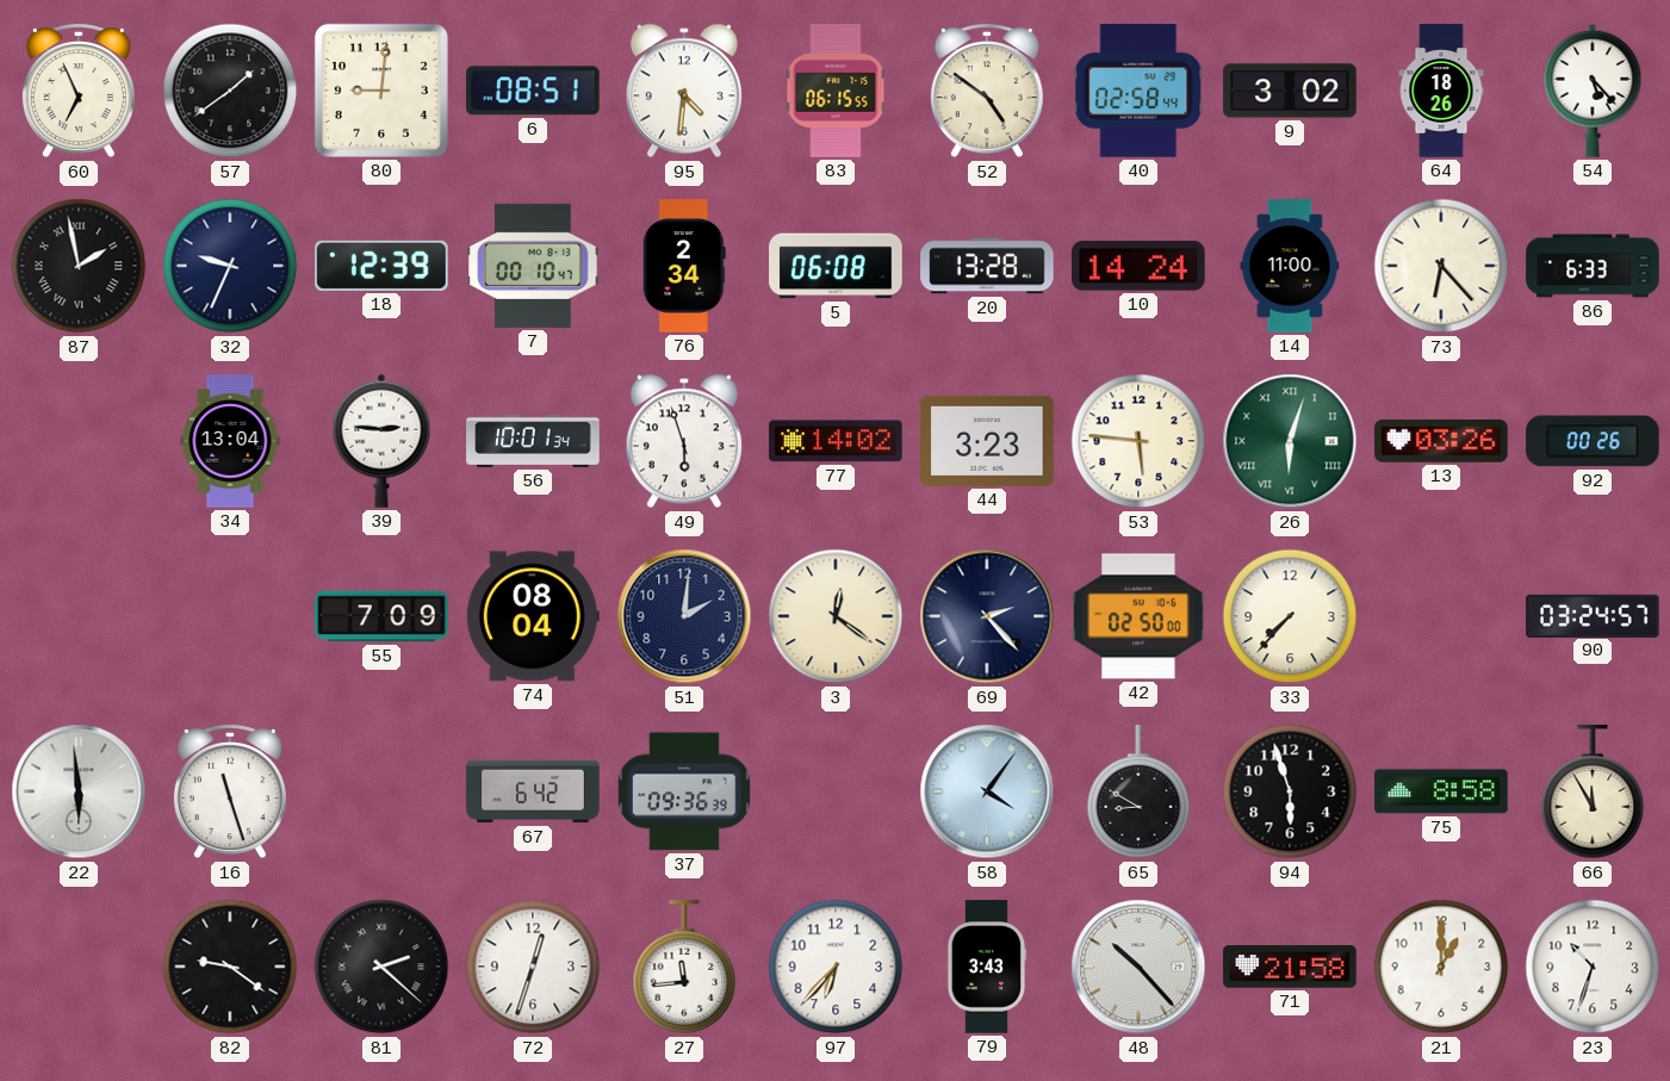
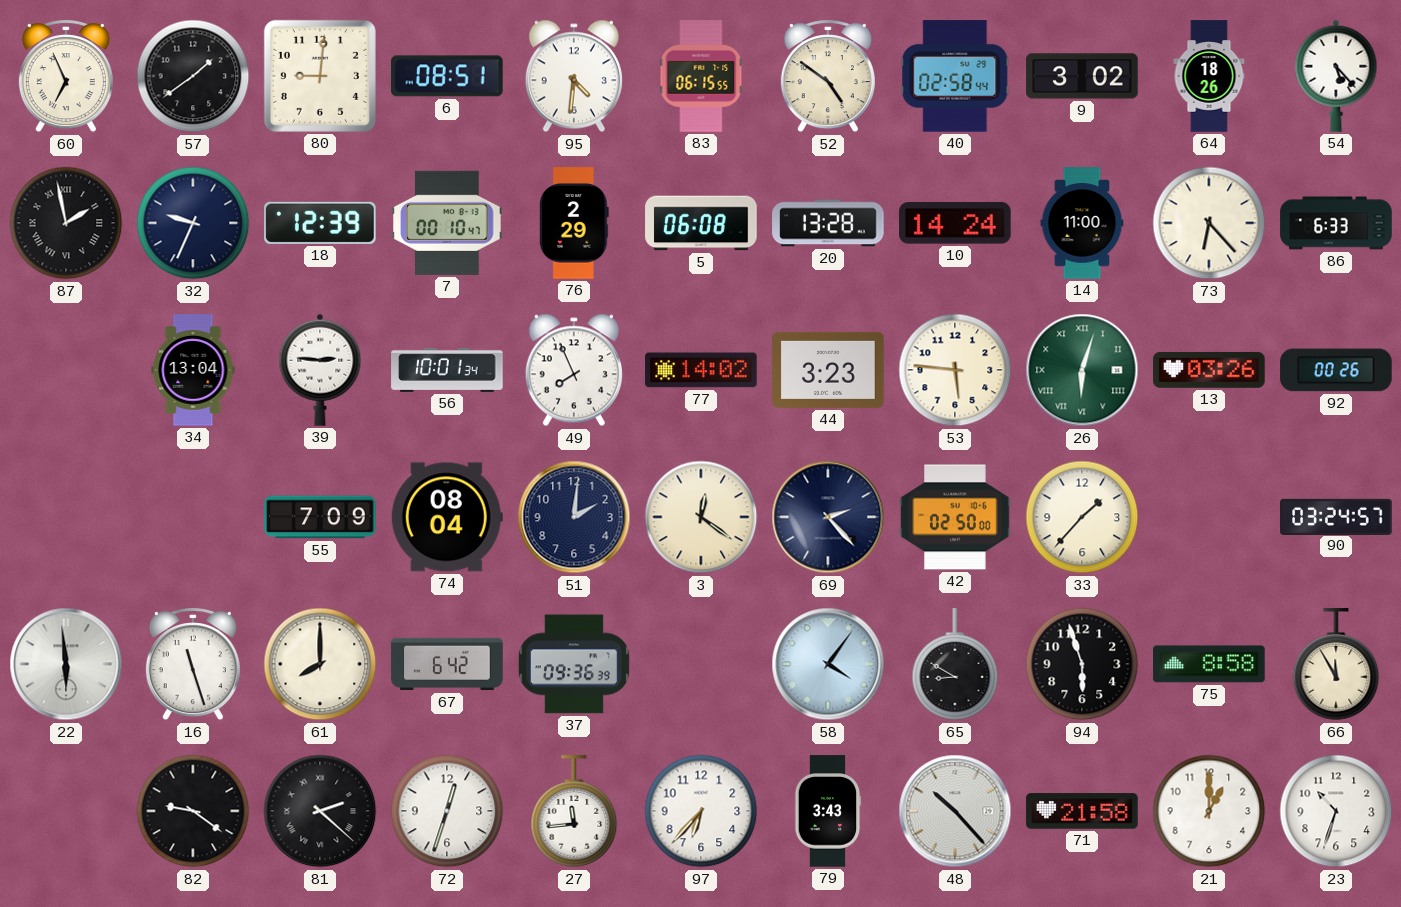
76: 2:34 -> 2:29 (574, 223)
49: 5:57 -> 7:56 (574, 370)
33: 7:37 -> 1:37 (1082, 517)
61: none -> 8:00 (320, 664)
